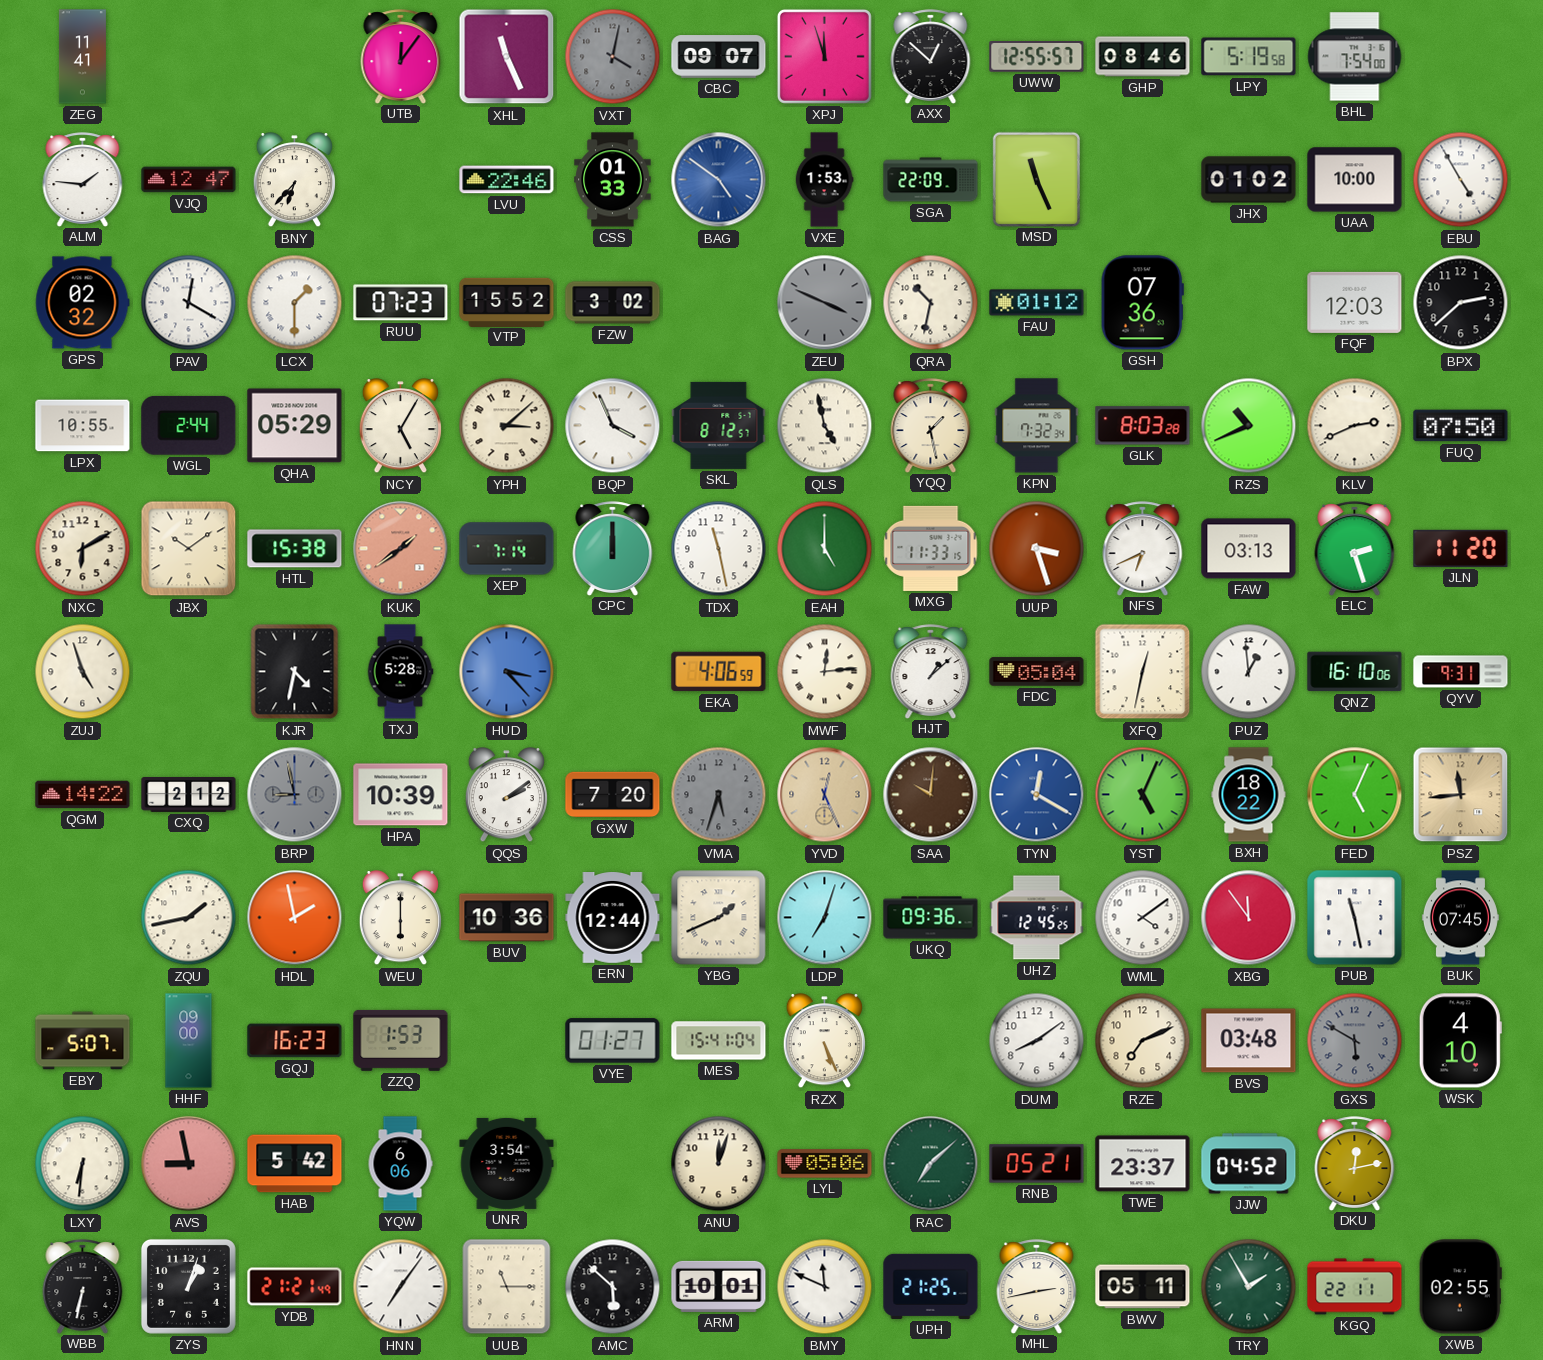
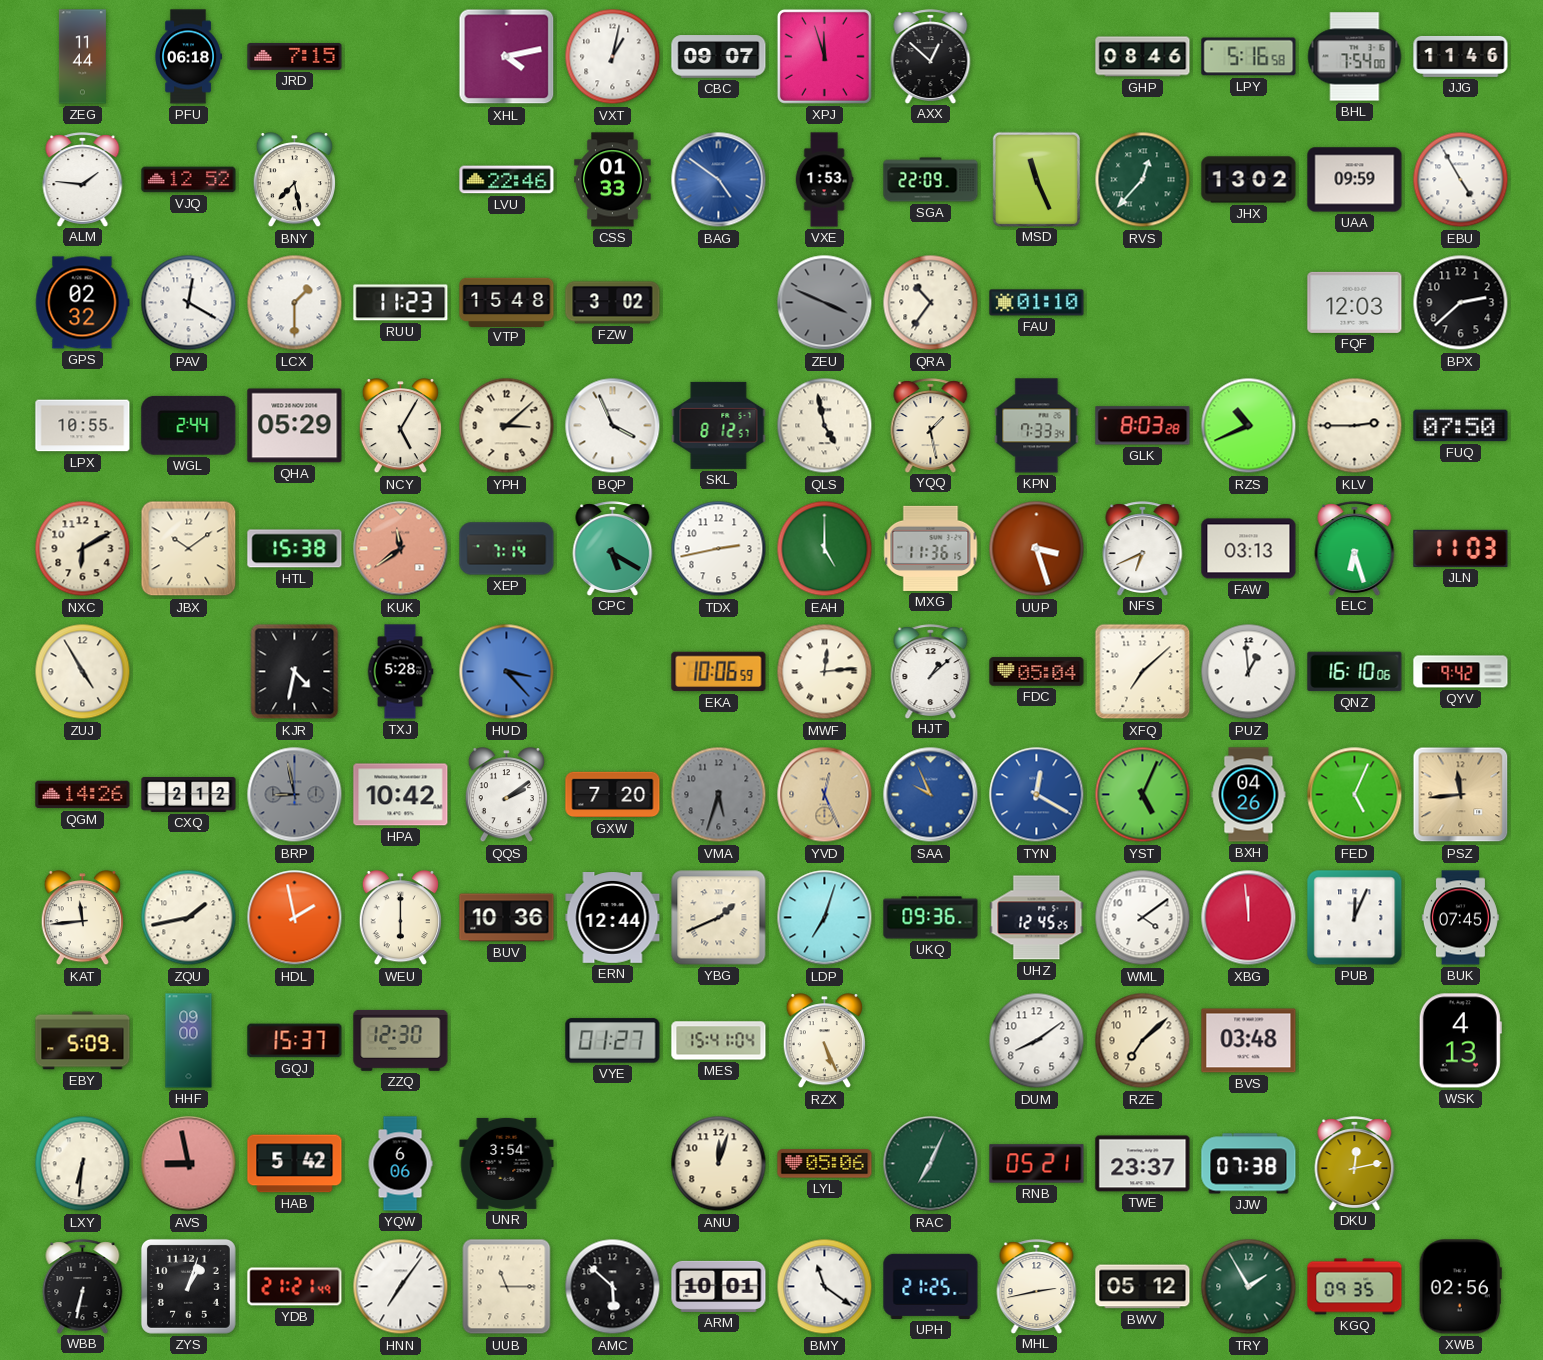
ZEG: 11:41 -> 11:44 (82, 57)
PFU: none -> 06:18 (188, 57)
JRD: none -> 7:15 (295, 57)
UTB: 12:06 -> none (401, 56)
XHL: 11:26 -> 4:13 (507, 57)
VXT: 4:02 -> 1:02 (613, 57)
VXT dial: grey -> white (613, 57)
UWW: 12:55 -> none (1037, 57)
LPY: 5:19 -> 5:16 (1249, 57)
JJG: none -> 11:46 (1461, 56)
VJQ: 12:47 -> 12:52 (189, 180)
BNY: 6:37 -> 7:28 (294, 180)
RVS: none -> 12:37 (1143, 180)
JHX: 01:02 -> 13:02 (1249, 180)
UAA: 10:00 -> 09:59 (1355, 180)
RUU: 07:23 -> 11:23 (401, 303)
VTP: 15:52 -> 15:48 (507, 302)
QRA: 10:32 -> 10:36 (931, 303)
FAU: 01:12 -> 01:10 (1037, 303)
GSH: 07:36 -> none (1142, 303)
KPN: 7:32 -> 7:33 (1037, 426)
KLV: 2:41 -> 2:45 (1355, 426)
KUK: 1:39 -> 11:39 (401, 549)
CPC: 12:00 -> 5:20 (613, 548)
TDX: 11:28 -> 2:43 (719, 549)
MXG: 11:33 -> 11:36 (931, 548)
ELC: 2:27 -> 6:27 (1355, 548)
JLN: 11:20 -> 11:03 (1461, 548)
ZUJ: 4:57 -> 4:55 (83, 672)
EKA: 4:06 -> 10:06 (719, 672)
XFQ: 12:32 -> 7:08 (1143, 672)
QYV: 9:31 -> 9:42 (1461, 672)
QGM: 14:22 -> 14:26 (83, 795)
HPA: 10:39 -> 10:42 (401, 795)
SAA: 10:01 -> 9:56 (931, 795)
SAA dial: brown -> blue (931, 795)
BXH: 18:22 -> 04:26 (1249, 795)
KAT: none -> 11:44 (82, 918)
XBG: 11:54 -> 11:59 (1249, 918)
PUB: 11:28 -> 12:04 (1355, 918)
EBY: 5:07 -> 5:09 (83, 1041)
GQJ: 16:23 -> 15:37 (295, 1041)
ZZQ: 1:53 -> 12:30 (401, 1040)
RZE: 7:11 -> 7:08 (1143, 1041)
GXS: 5:50 -> none (1355, 1041)
WSK: 4:10 -> 4:13 (1460, 1041)
RAC: 7:08 -> 7:04 (931, 1164)
JJW: 04:52 -> 07:38 (1249, 1164)
BMY: 11:49 -> 11:21 (825, 1287)
BWV: 05:11 -> 05:12 (1143, 1287)
KGQ: 22:11 -> 09:35 (1355, 1287)
XWB: 02:55 -> 02:56 (1460, 1287)
